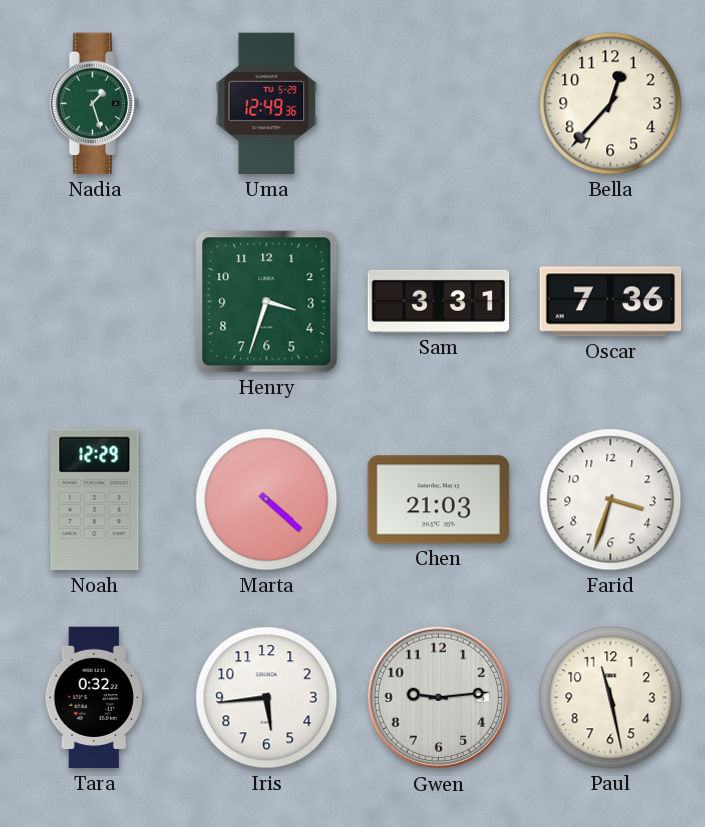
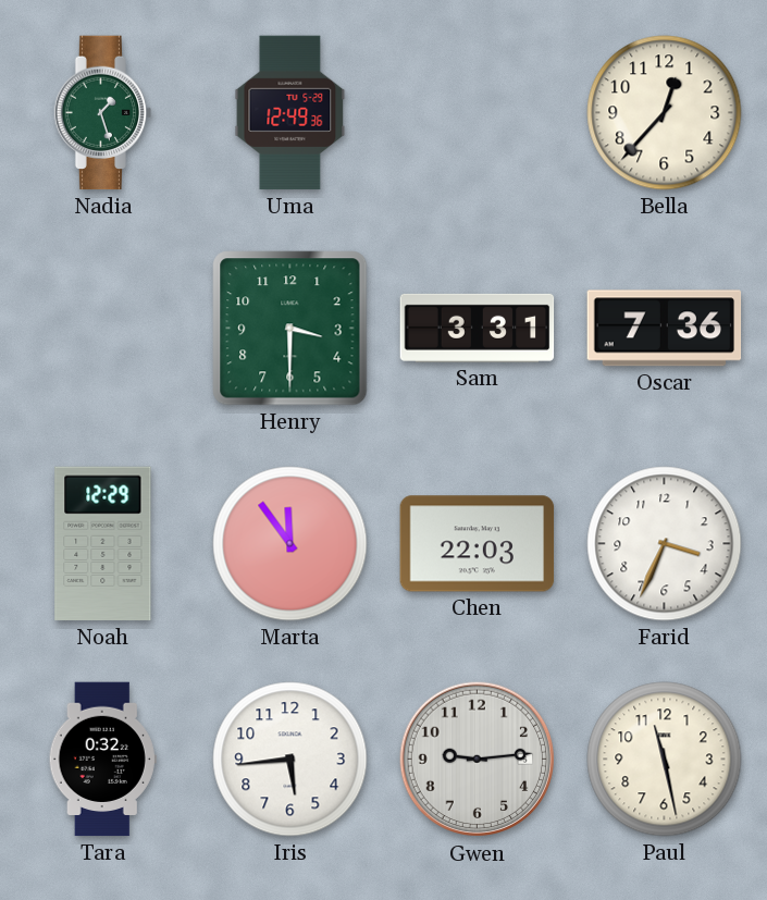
Henry: 3:33 -> 3:30 (290, 329)
Marta: 4:22 -> 11:54 (290, 544)
Chen: 21:03 -> 22:03 (478, 544)
Farid: 3:33 -> 3:34 (665, 544)
